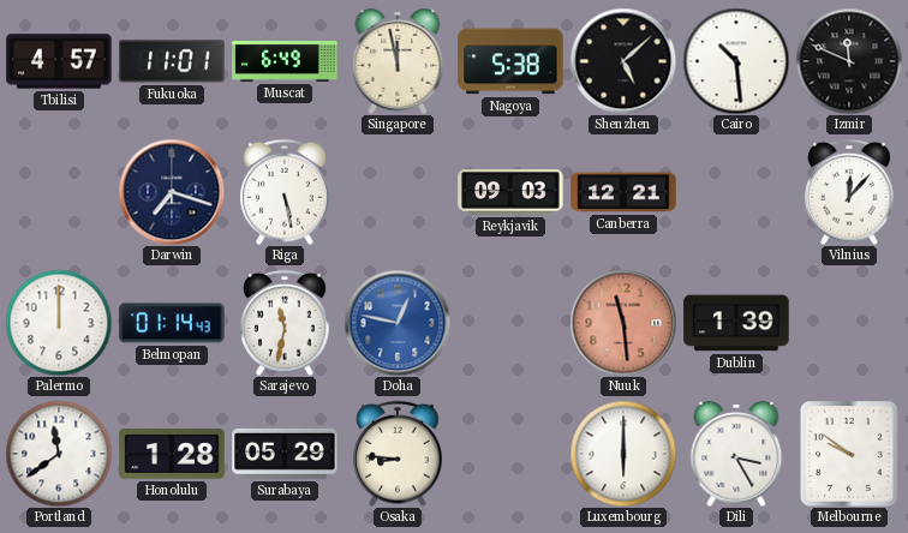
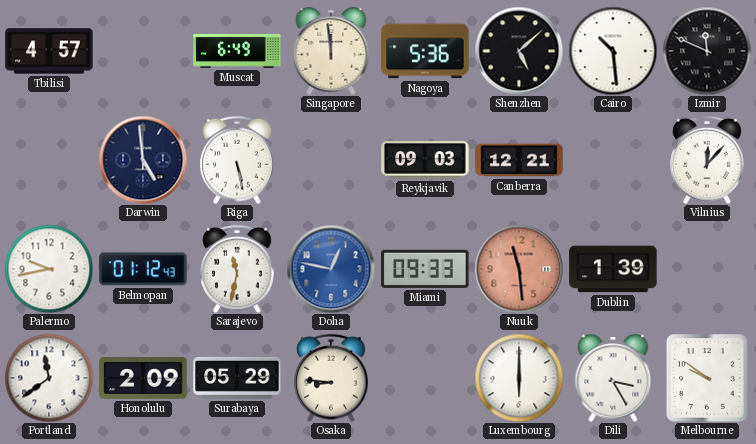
Fukuoka: 11:01 -> none (172, 61)
Singapore: 11:58 -> 11:59 (331, 51)
Nagoya: 5:38 -> 5:36 (425, 51)
Darwin: 7:18 -> 4:59 (143, 160)
Palermo: 12:00 -> 9:43 (49, 269)
Belmopan: 01:14 -> 01:12 (143, 269)
Miami: none -> 09:33 (425, 269)
Honolulu: 1:28 -> 2:09 (143, 378)
